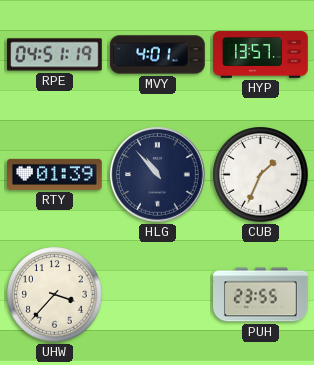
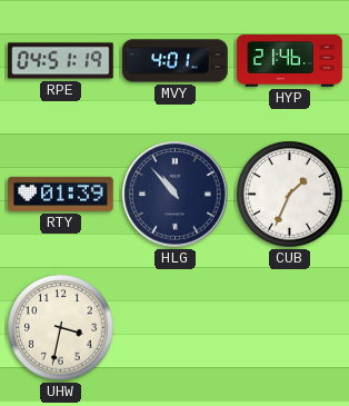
HYP: 13:57 -> 21:46 (290, 61)
UHW: 3:37 -> 3:32 (61, 328)
PUH: 23:55 -> none (261, 295)
